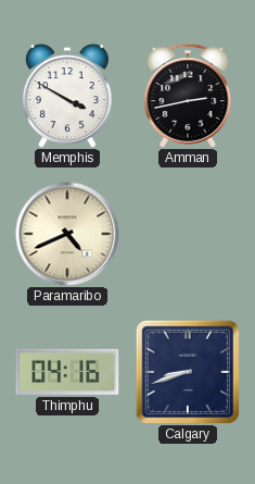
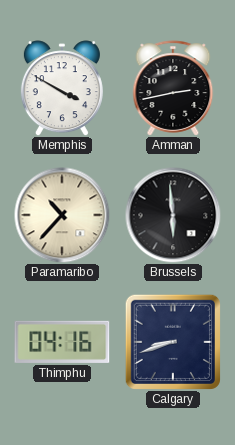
Paramaribo: 4:41 -> 10:37 (62, 215)
Brussels: none -> 5:59 (173, 215)
